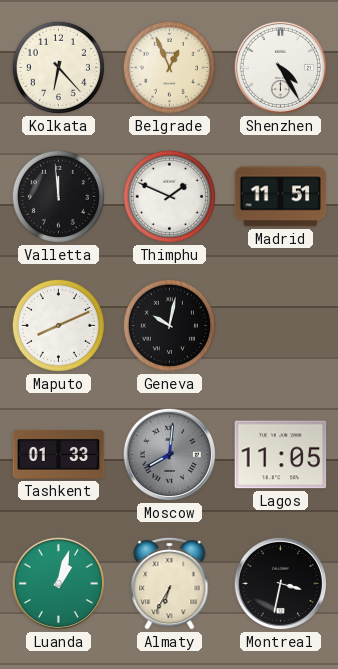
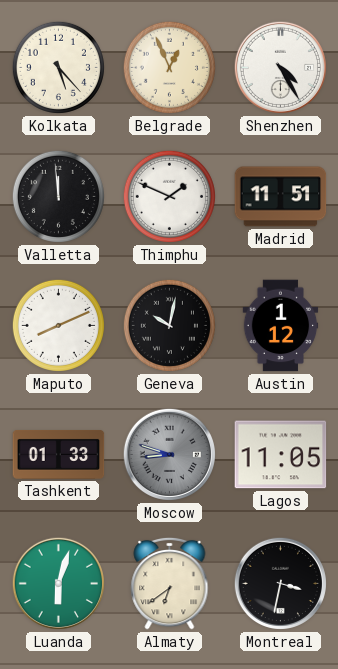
Kolkata: 6:23 -> 5:23 (58, 67)
Austin: none -> 1:12 (281, 326)
Moscow: 8:01 -> 8:48 (169, 454)
Luanda: 1:03 -> 6:03 (58, 583)
Almaty: 6:35 -> 6:39 (170, 583)
